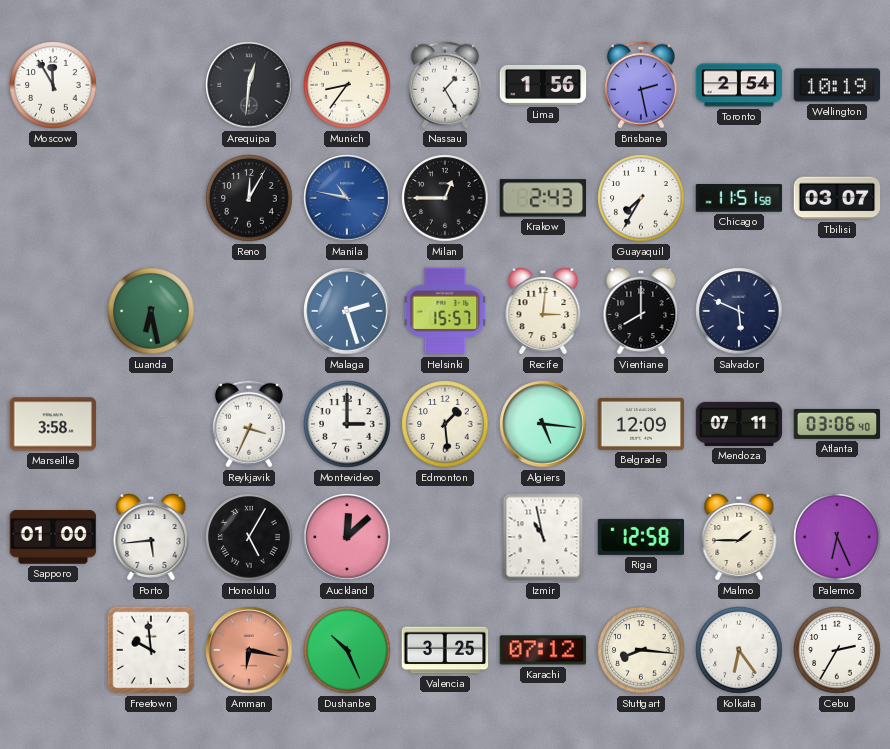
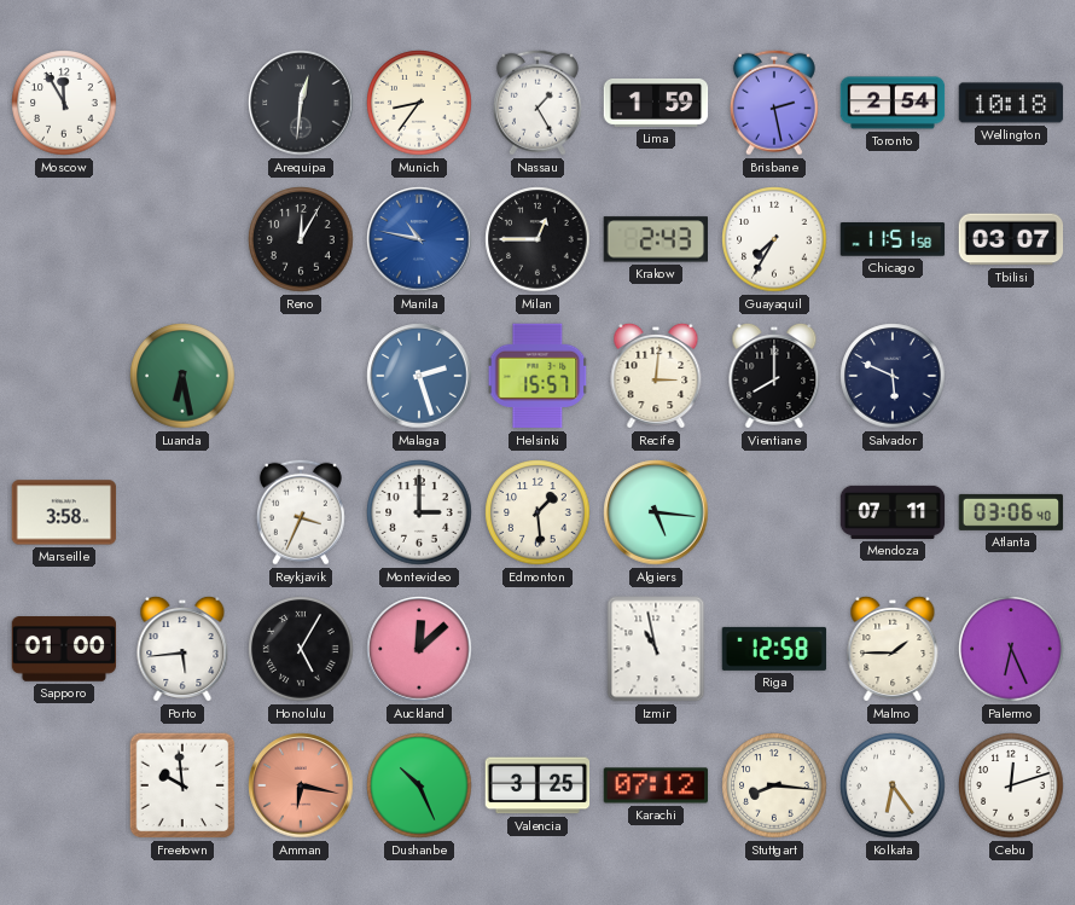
Lima: 1:56 -> 1:59 (656, 103)
Wellington: 10:19 -> 10:18 (1011, 103)
Belgrade: 12:09 -> none (641, 424)
Cebu: 2:35 -> 12:12 (1011, 785)
